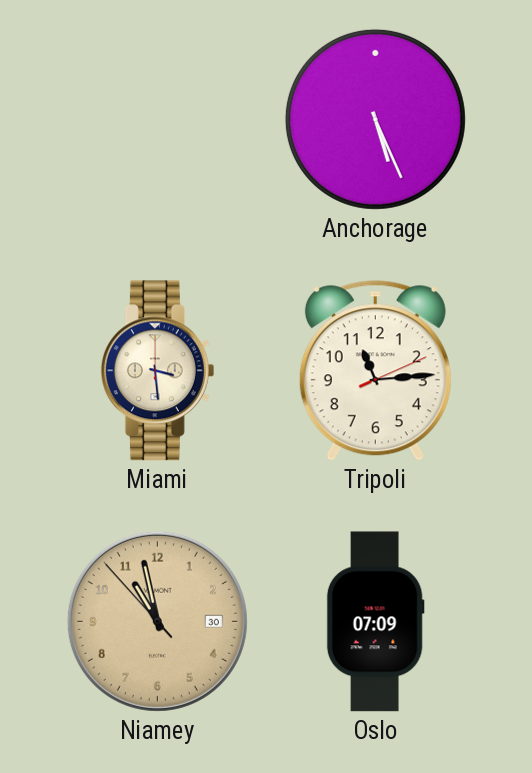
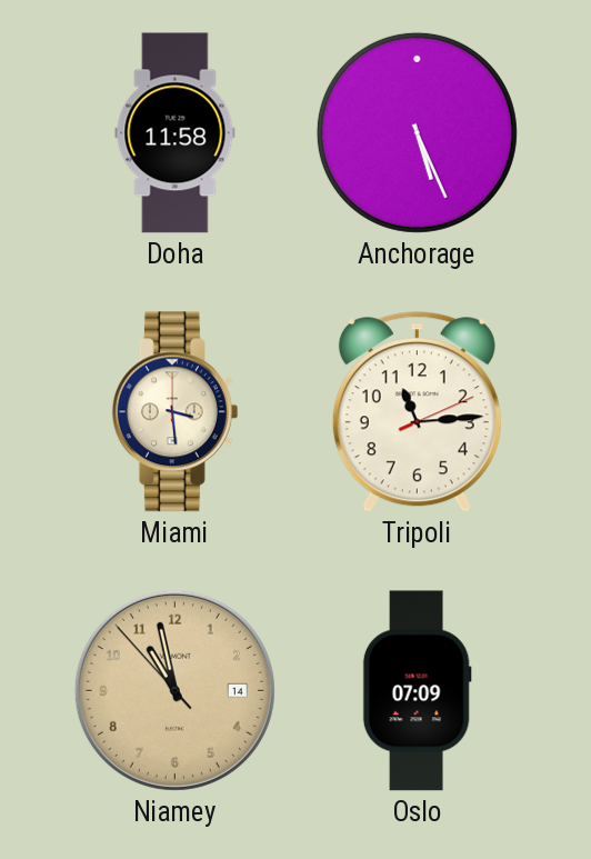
Doha: none -> 11:58 (176, 133)
Niamey date: 30 -> 14 (174, 690)
